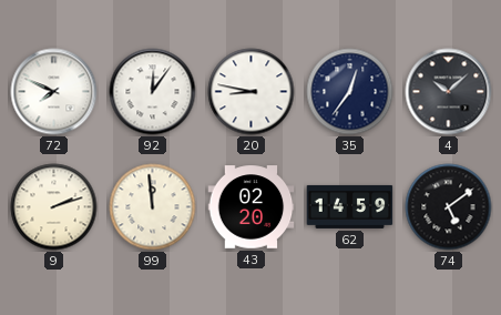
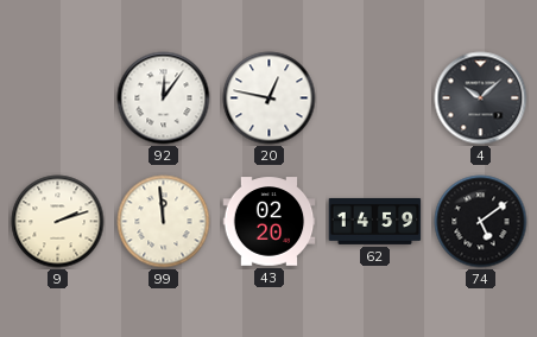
72: 7:49 -> none (54, 92)
20: 8:47 -> 12:47 (270, 98)
35: 12:36 -> none (350, 92)
